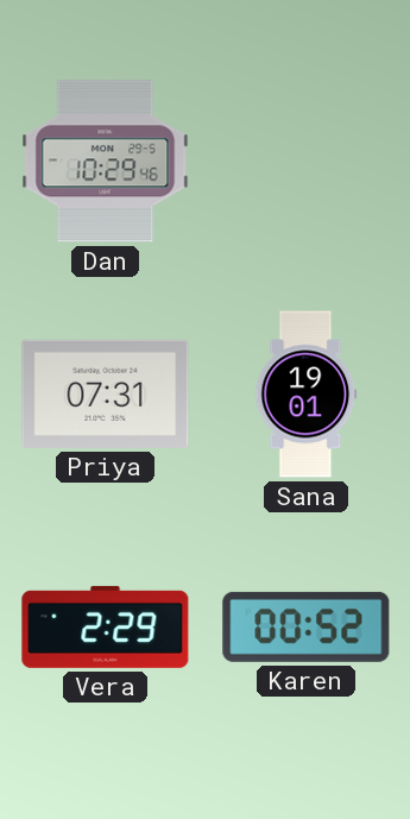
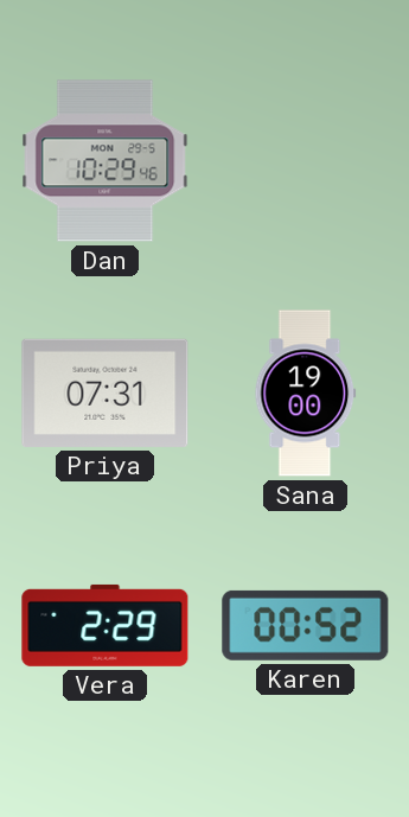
Sana: 19:01 -> 19:00 (306, 394)
